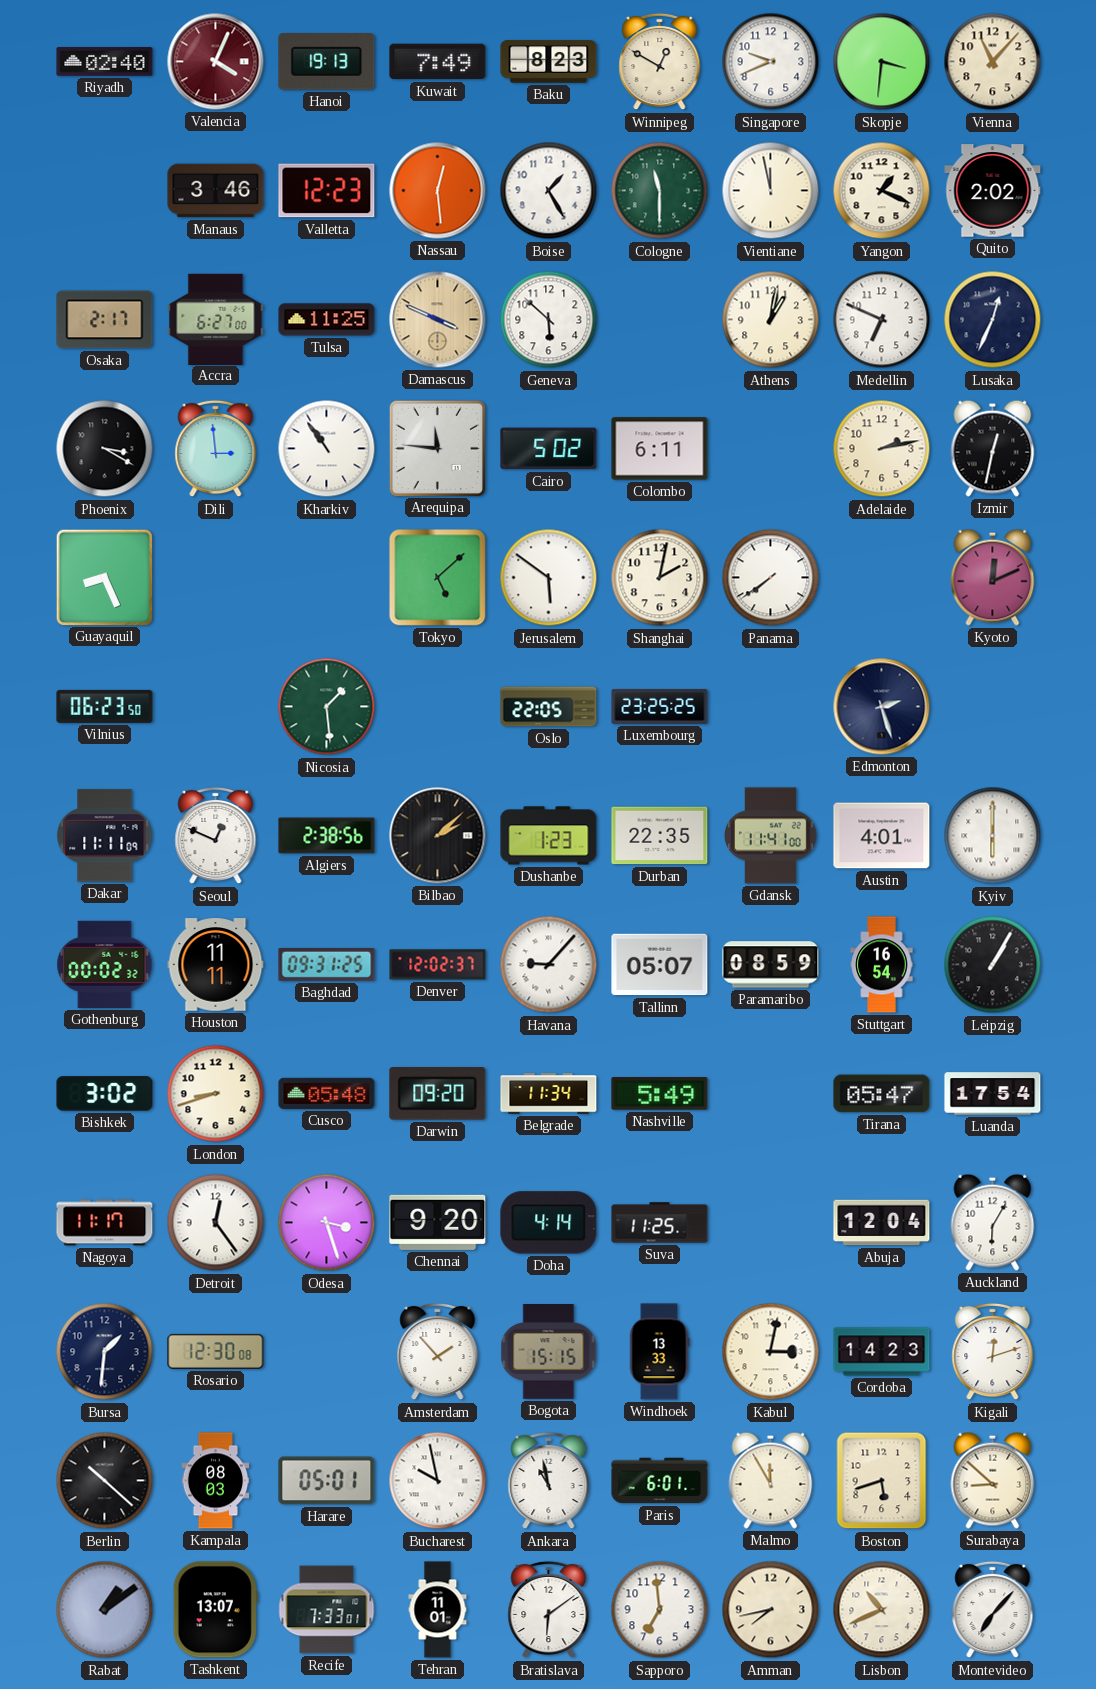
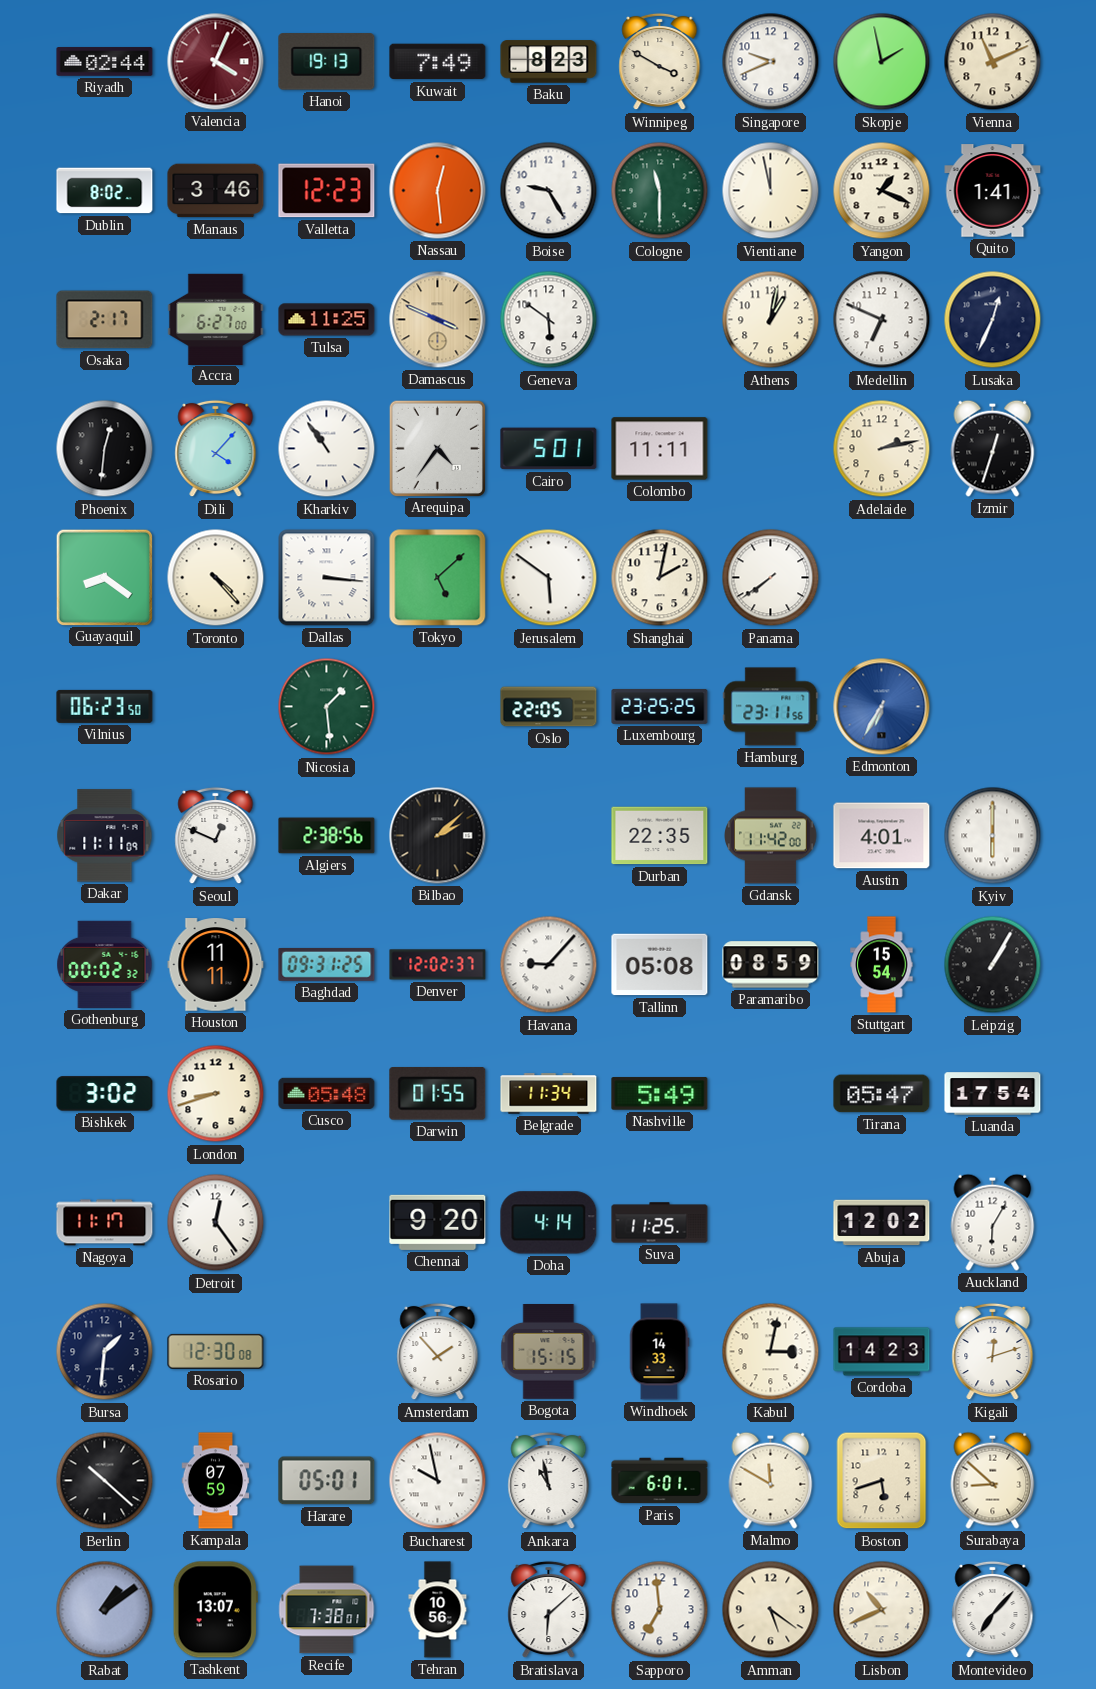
Riyadh: 02:40 -> 02:44 (105, 62)
Winnipeg: 12:50 -> 3:50 (660, 62)
Skopje: 3:31 -> 1:58 (882, 62)
Vienna: 11:07 -> 11:11 (993, 62)
Dublin: none -> 8:02 (105, 191)
Boise: 1:25 -> 9:25 (549, 191)
Quito: 2:02 -> 1:41 (993, 191)
Geneva: 5:52 -> 5:51 (549, 320)
Phoenix: 3:20 -> 12:31 (105, 449)
Dili: 2:59 -> 4:07 (216, 449)
Arequipa: 11:46 -> 4:36 (437, 448)
Cairo: 5:02 -> 5:01 (549, 449)
Colombo: 6:11 -> 11:11 (660, 449)
Izmir: 12:32 -> 12:33 (993, 448)
Guayaquil: 8:26 -> 8:21 (104, 577)
Toronto: none -> 4:23 (216, 578)
Dallas: none -> 3:16 (327, 578)
Kyoto: 12:11 -> none (993, 577)
Hamburg: none -> 23:11 (771, 707)
Edmonton: 2:27 -> 6:35 (882, 707)
Edmonton dial: navy -> blue (882, 707)
Dushanbe: 1:23 -> none (549, 836)
Gdansk: 11:41 -> 11:42 (771, 836)
Tallinn: 05:07 -> 05:08 (660, 965)
Stuttgart: 16:54 -> 15:54 (882, 965)
Darwin: 09:20 -> 01:55 (438, 1094)
Odesa: 3:27 -> none (327, 1223)
Abuja: 12:04 -> 12:02 (882, 1223)
Windhoek: 13:33 -> 14:33 (659, 1352)
Kampala: 08:03 -> 07:59 (216, 1481)
Malmo: 11:55 -> 11:50 (771, 1480)
Recife: 7:33 -> 7:38 (327, 1610)
Tehran: 11:01 -> 10:56 (438, 1610)
Bratislava: 6:09 -> 6:08 (549, 1610)
Amman: 7:43 -> 5:21 (771, 1610)
